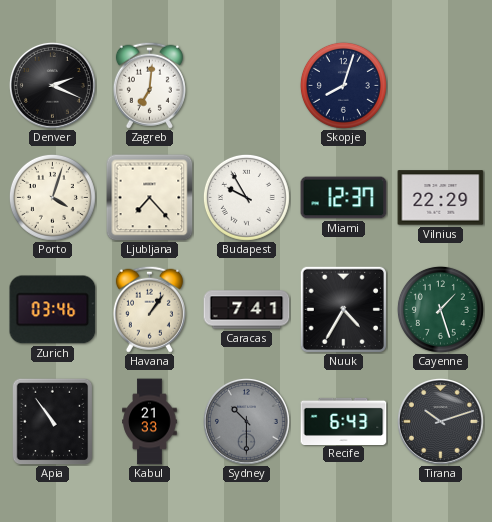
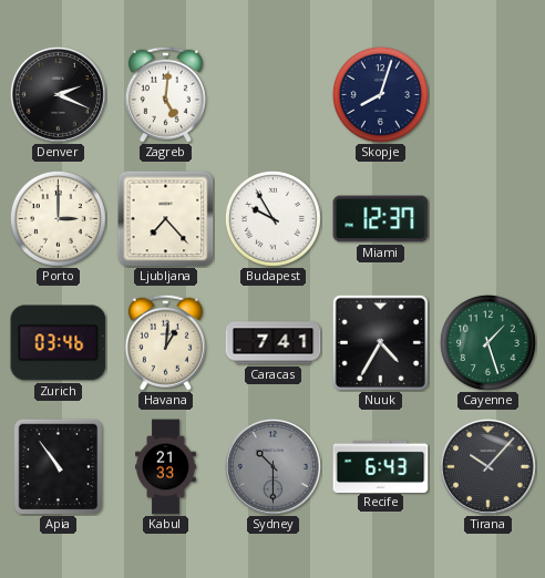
Zagreb: 7:01 -> 5:01 (165, 94)
Porto: 4:03 -> 3:00 (58, 218)
Vilnius: 22:29 -> none (441, 198)
Havana: 1:06 -> 1:01 (165, 342)
Tirana: 10:12 -> 10:07 (487, 466)
